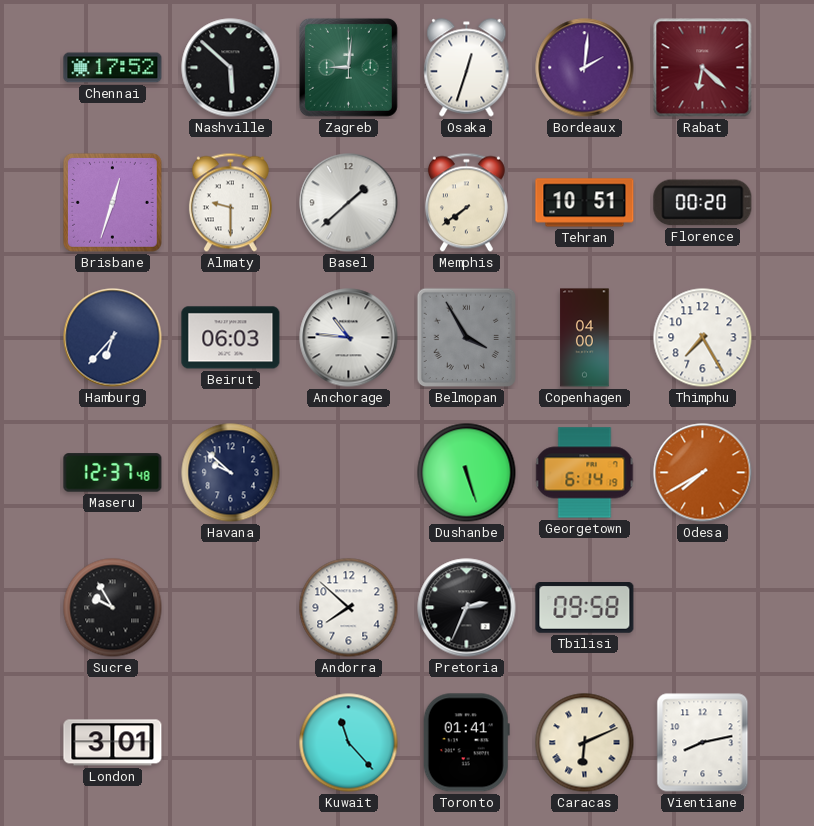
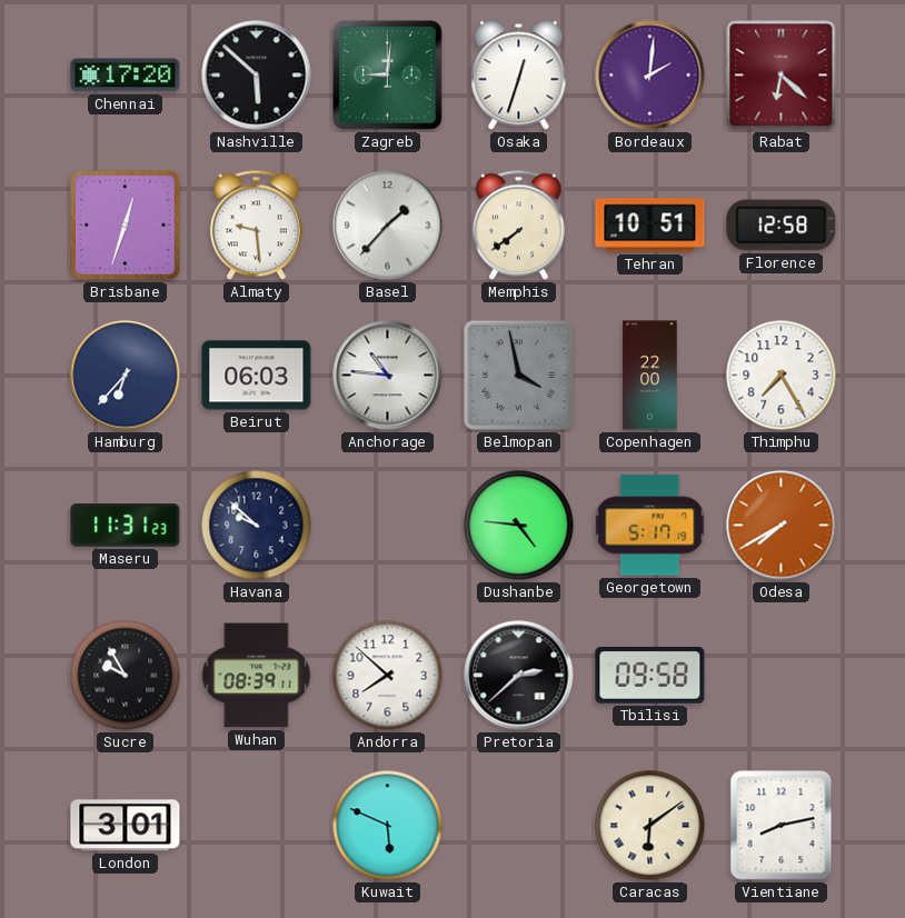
Chennai: 17:52 -> 17:20 (126, 76)
Almaty: 9:30 -> 9:29 (256, 226)
Basel: 1:38 -> 1:37 (388, 226)
Florence: 00:20 -> 12:58 (782, 226)
Belmopan: 3:55 -> 3:58 (519, 376)
Copenhagen: 04:00 -> 22:00 (650, 376)
Maseru: 12:37 -> 11:31 (126, 526)
Dushanbe: 5:27 -> 4:46 (519, 526)
Georgetown: 6:14 -> 5:17 (650, 526)
Wuhan: none -> 08:39 (257, 676)
Pretoria: 2:34 -> 2:38 (519, 676)
Kuwait: 11:23 -> 5:49 (388, 826)
Toronto: 01:41 -> none (466, 743)
Caracas: 6:11 -> 6:09 (650, 826)
